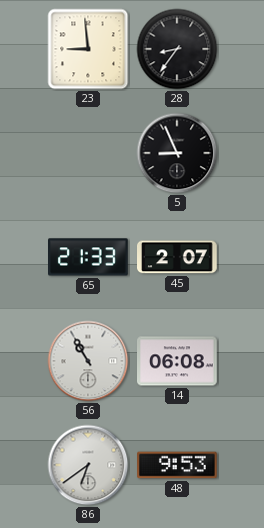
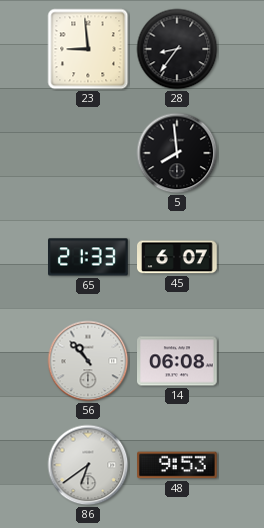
5: 8:56 -> 7:59 (177, 153)
45: 2:07 -> 6:07 (178, 257)
56: 10:55 -> 10:53 (88, 361)
